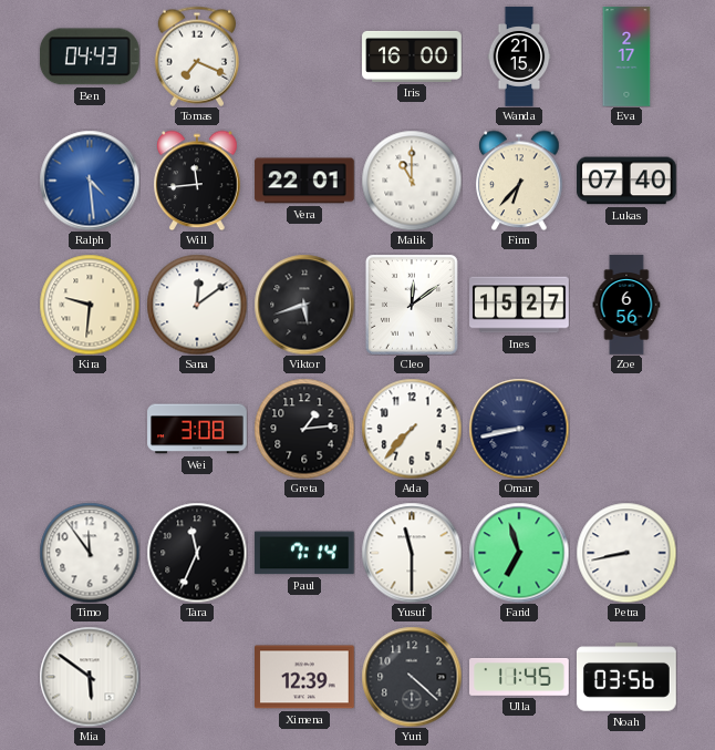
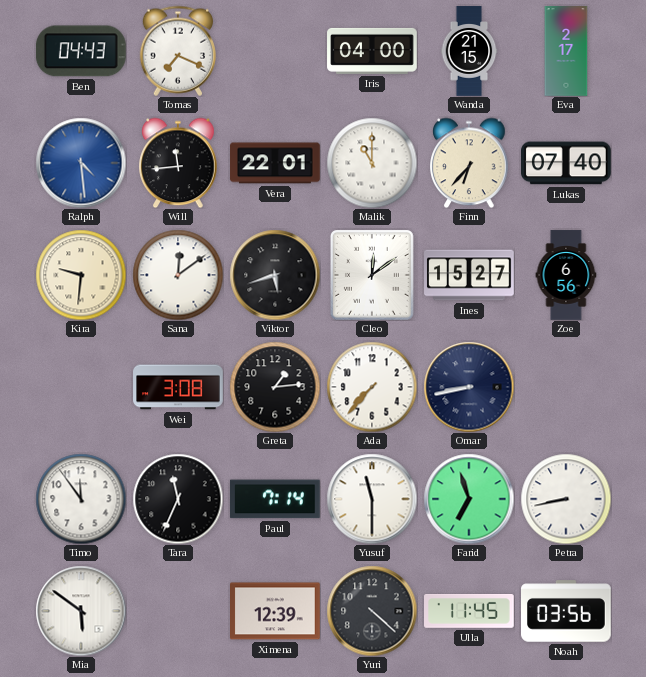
Iris: 16:00 -> 04:00 (372, 51)
